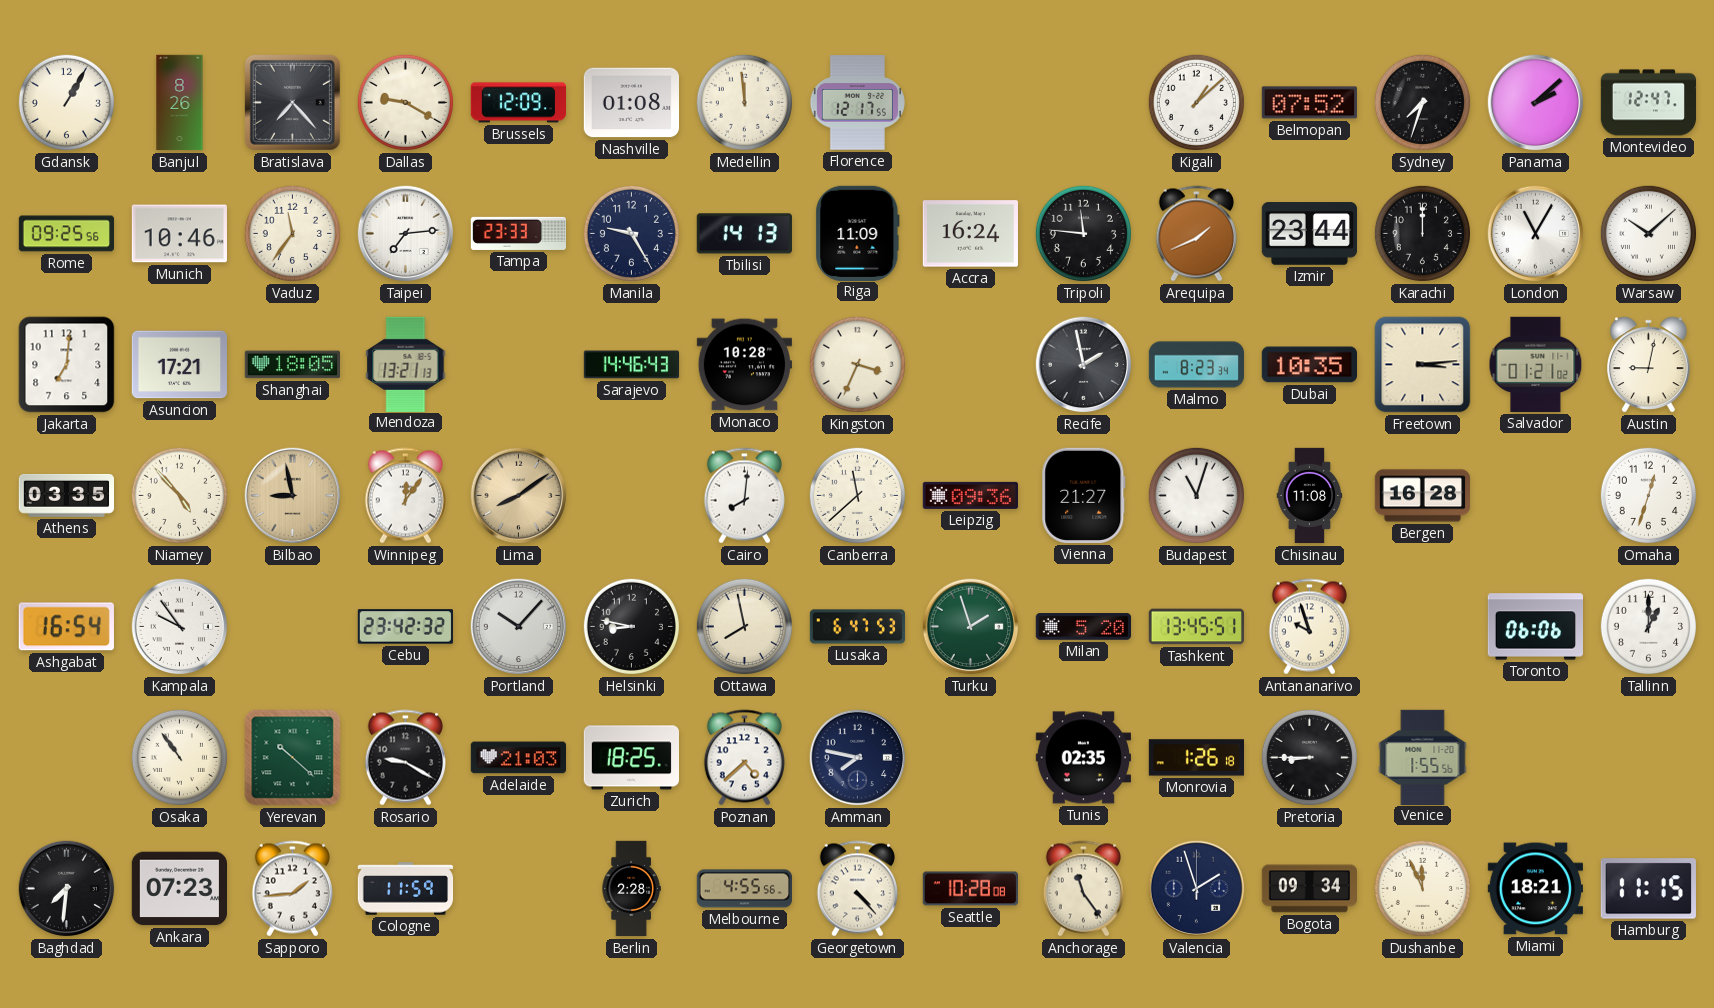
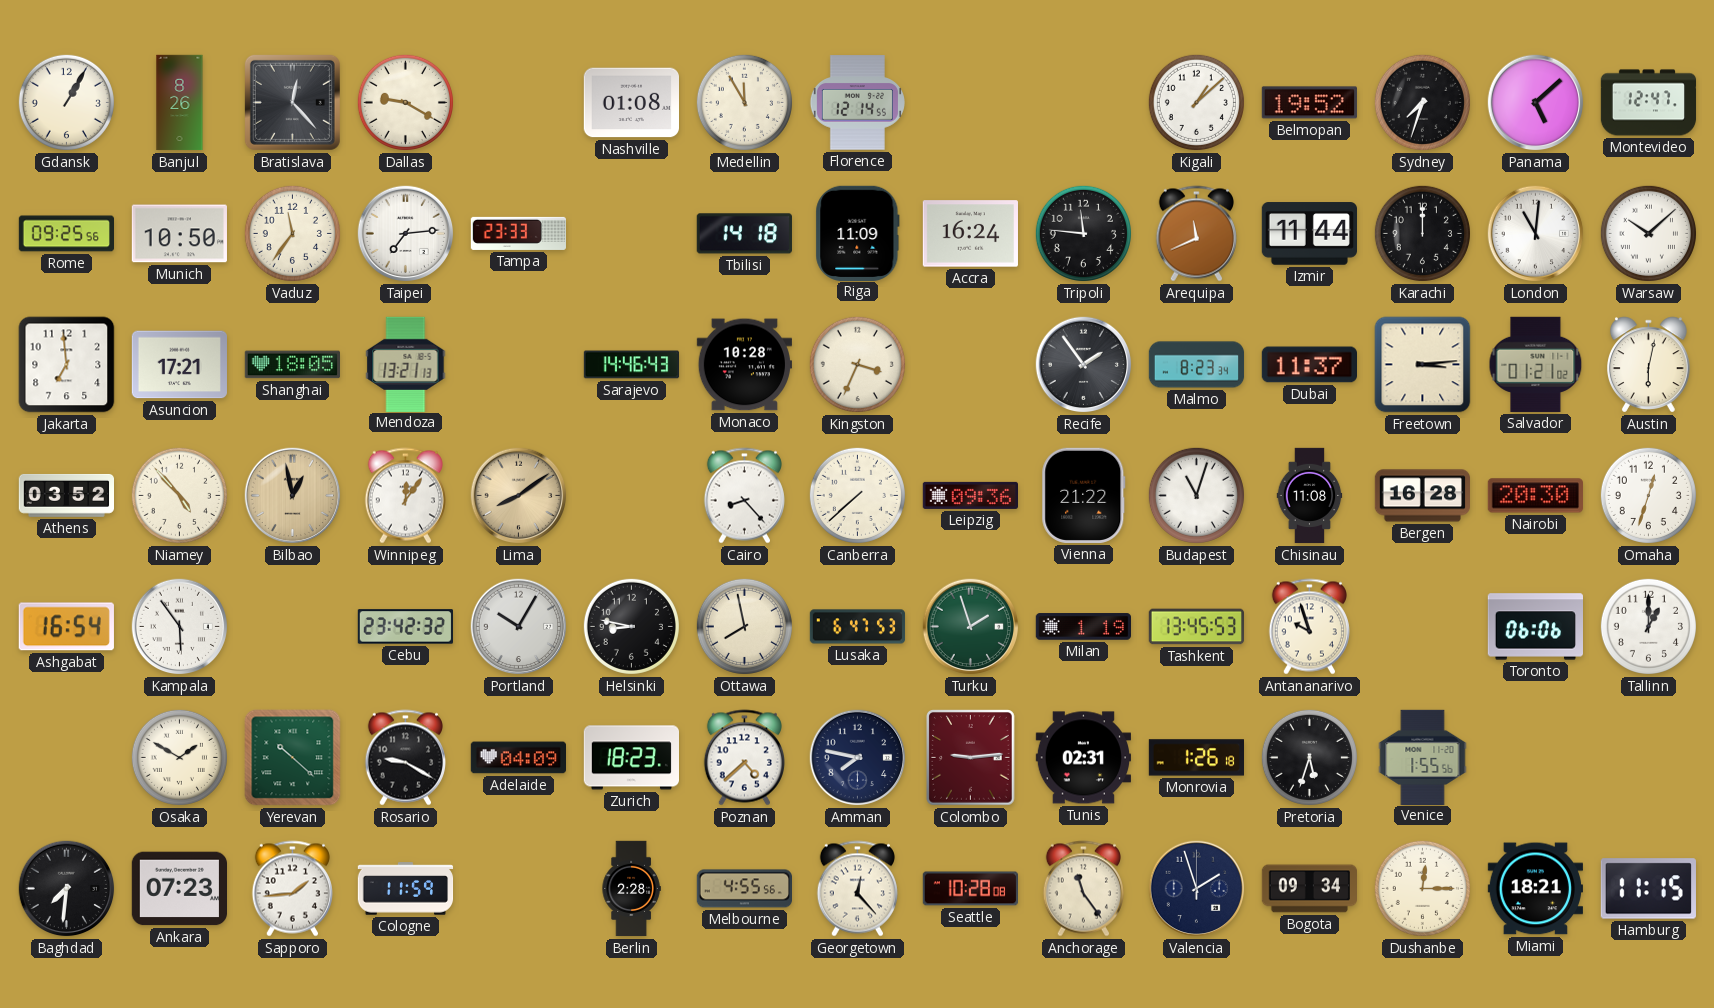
Bratislava: 7:23 -> 12:23 (292, 102)
Brussels: 12:09 -> none (518, 103)
Medellin: 11:59 -> 11:55 (744, 102)
Florence: 12:17 -> 12:14 (857, 103)
Belmopan: 07:52 -> 19:52 (1309, 103)
Panama: 2:08 -> 5:08 (1536, 103)
Munich: 10:46 -> 10:50 (179, 234)
Manila: 9:25 -> none (631, 233)
Tbilisi: 14:13 -> 14:18 (744, 234)
Arequipa: 1:41 -> 11:41 (1196, 234)
Izmir: 23:44 -> 11:44 (1309, 234)
London: 11:05 -> 11:01 (1536, 234)
Jakarta: 7:01 -> 6:59 (67, 365)
Recife: 1:58 -> 1:54 (1084, 365)
Dubai: 10:35 -> 11:37 (1309, 365)
Austin: 9:02 -> 6:02 (1649, 365)
Athens: 03:35 -> 03:52 (66, 495)
Bilbao: 8:58 -> 12:58 (293, 496)
Cairo: 8:01 -> 8:23 (744, 496)
Canberra: 11:38 -> 7:38 (857, 495)
Vienna: 21:27 -> 21:22 (1084, 495)
Nairobi: none -> 20:30 (1535, 496)
Kampala: 9:54 -> 5:54 (180, 627)
Portland: 10:07 -> 10:05 (519, 627)
Milan: 5:20 -> 1:19 (1083, 627)
Tashkent: 13:45:51 -> 13:45:53 (1196, 627)
Osaka: 10:54 -> 1:50 (179, 757)
Adelaide: 21:03 -> 04:09 (518, 758)
Zurich: 18:25 -> 18:23 (631, 758)
Colombo: none -> 9:14 (971, 758)
Tunis: 02:35 -> 02:31 (1083, 758)
Pretoria: 8:45 -> 5:33 (1309, 757)
Georgetown: 4:23 -> 12:23 (857, 889)
Dushanbe: 11:56 -> 12:15 (1422, 888)
